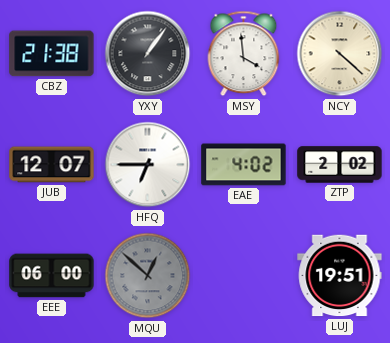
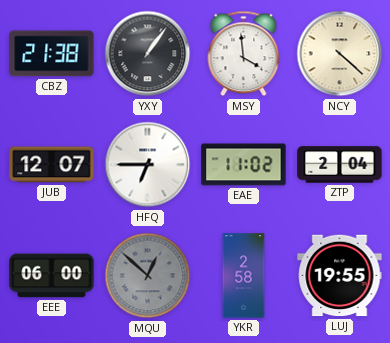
EAE: 4:02 -> 11:02 (244, 165)
ZTP: 2:02 -> 2:04 (340, 165)
YKR: none -> 2:58 (244, 276)
LUJ: 19:51 -> 19:55 (340, 276)
